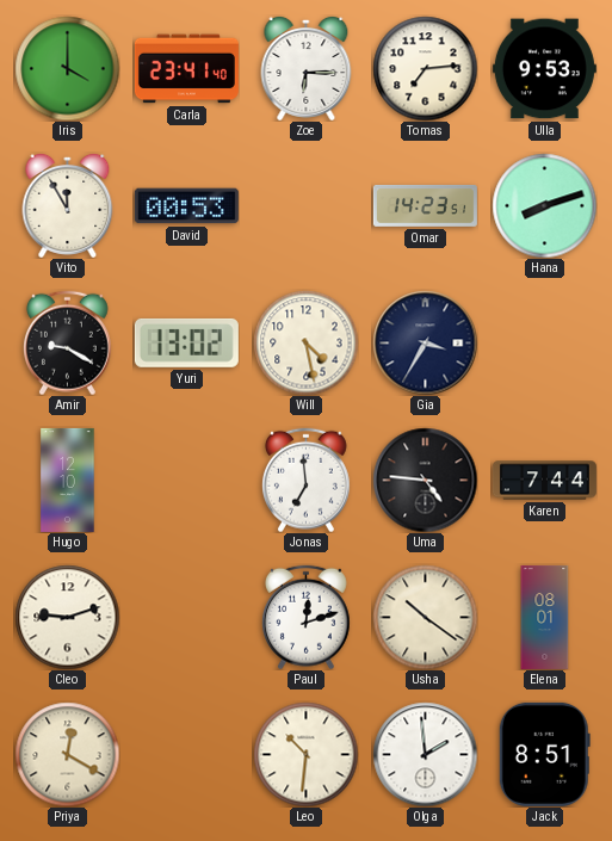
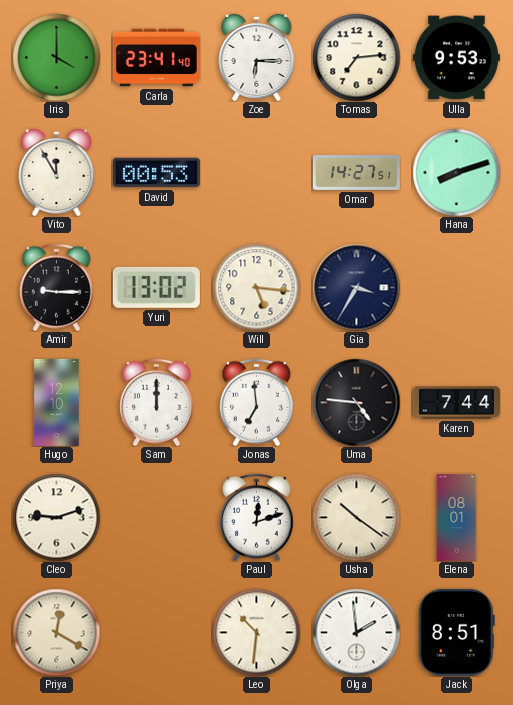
Omar: 14:23 -> 14:27 (356, 172)
Amir: 9:20 -> 9:15 (56, 287)
Will: 4:28 -> 5:16 (256, 287)
Sam: none -> 12:00 (156, 402)
